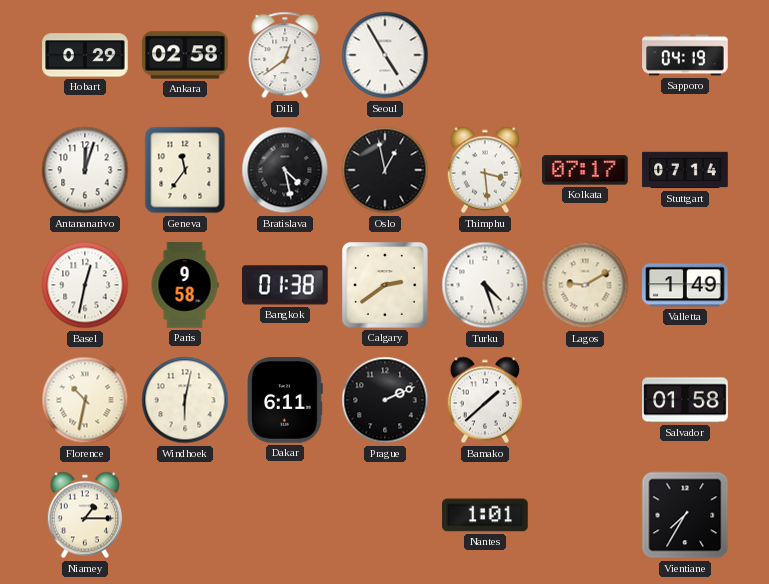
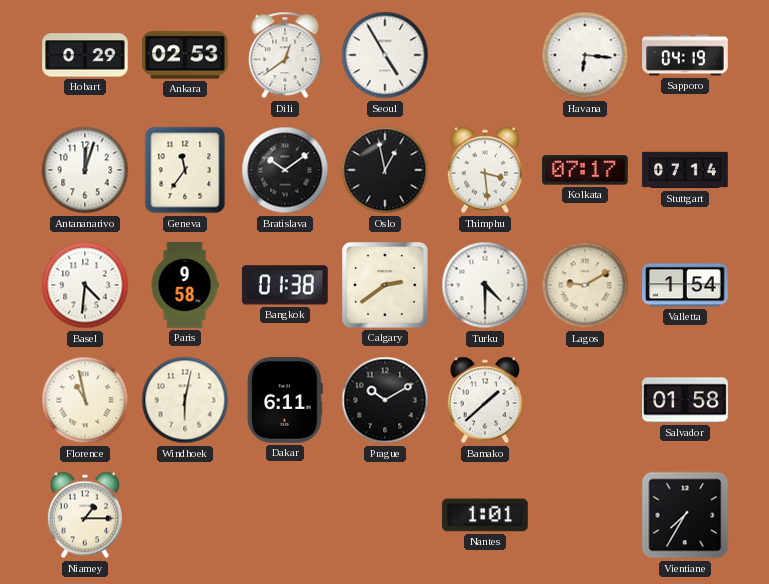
Ankara: 02:58 -> 02:53 (185, 55)
Havana: none -> 6:16 (585, 55)
Bratislava: 4:28 -> 10:09 (285, 170)
Basel: 12:32 -> 4:31 (85, 285)
Turku: 4:27 -> 4:30 (485, 285)
Valletta: 1:49 -> 1:54 (685, 285)
Florence: 10:32 -> 10:58 (85, 400)
Prague: 2:11 -> 10:10 (385, 400)
